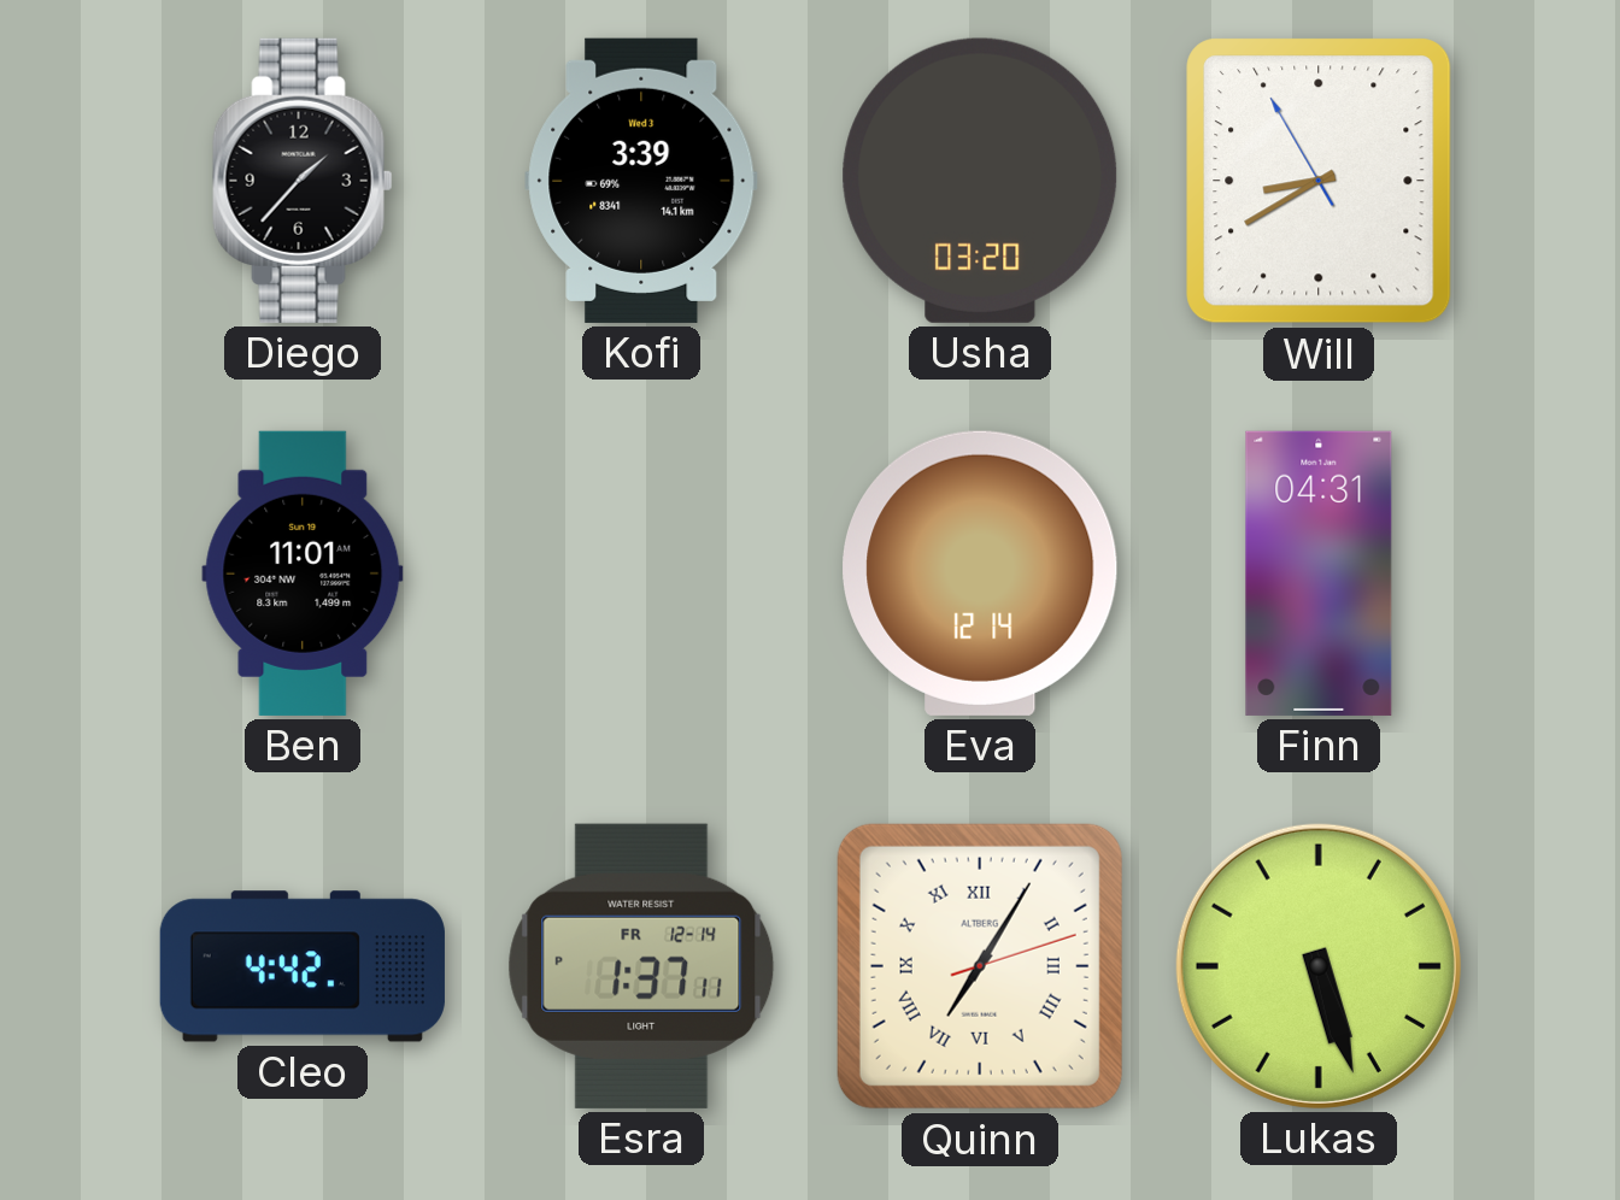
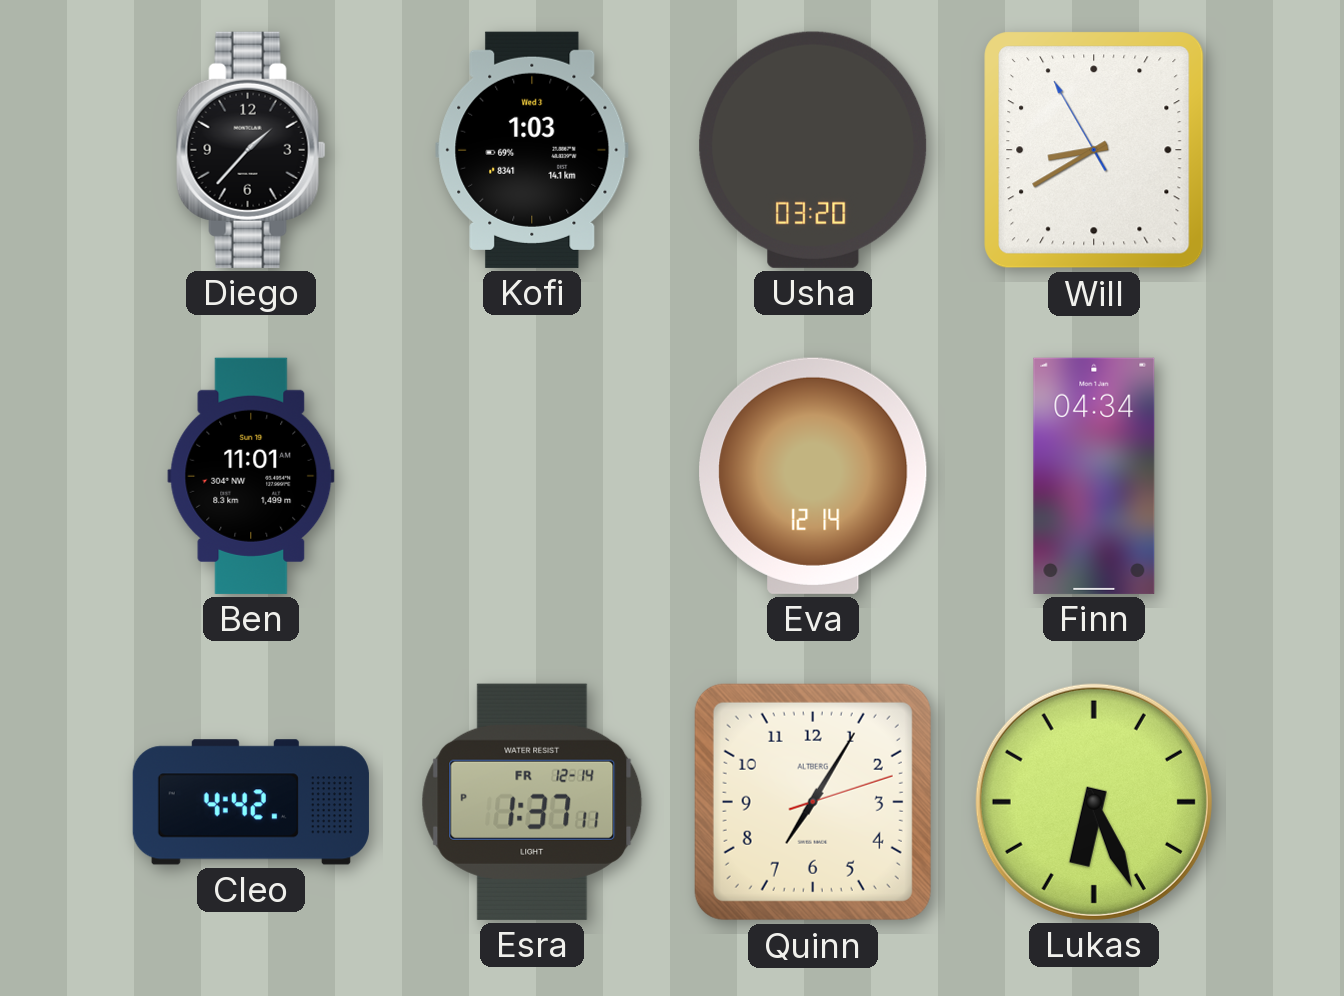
Kofi: 3:39 -> 1:03 (532, 150)
Finn: 04:31 -> 04:34 (1094, 476)
Quinn numerals: Roman -> Arabic (813, 802)
Lukas: 5:27 -> 6:26 (1094, 802)
